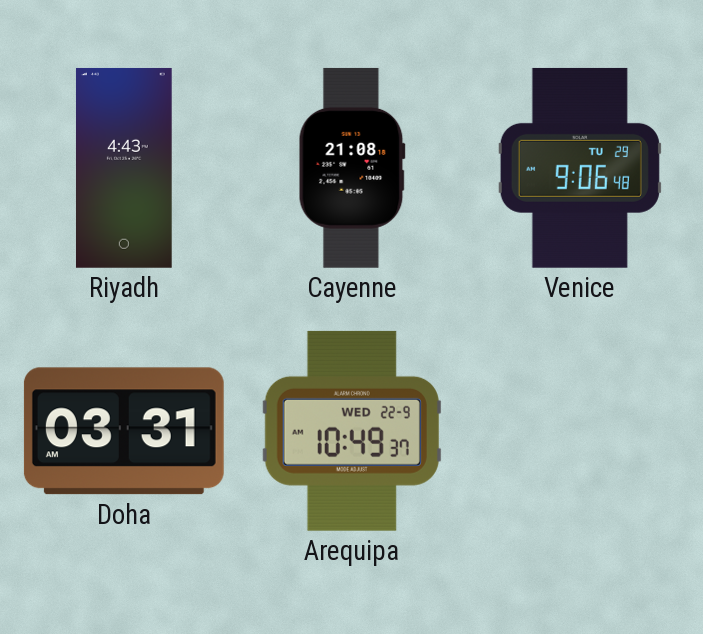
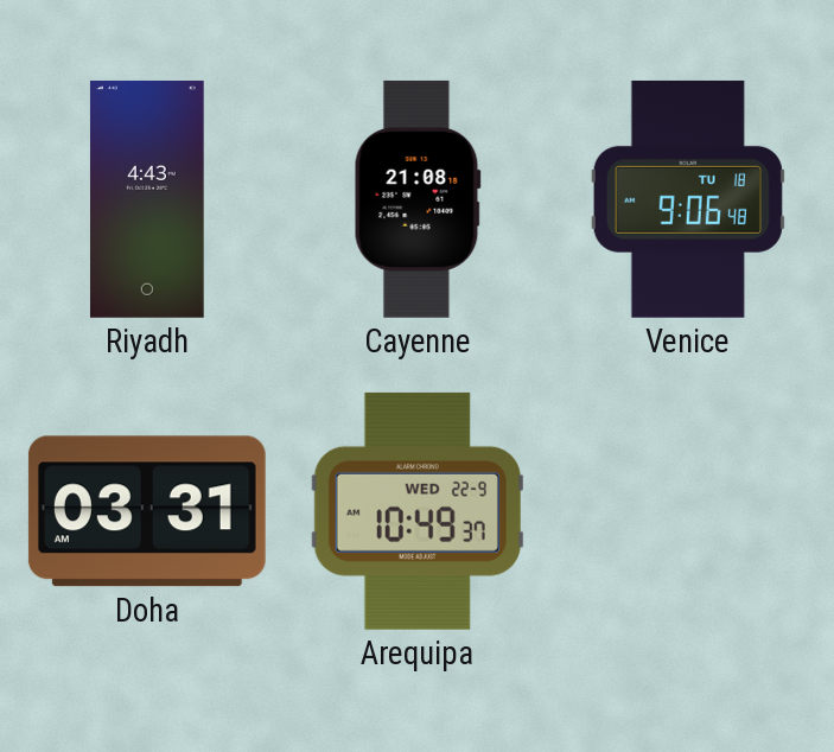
Venice date: TU 29 -> TU 18 (688, 199)
